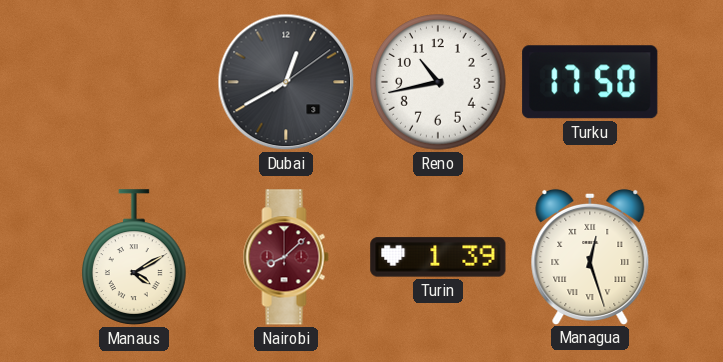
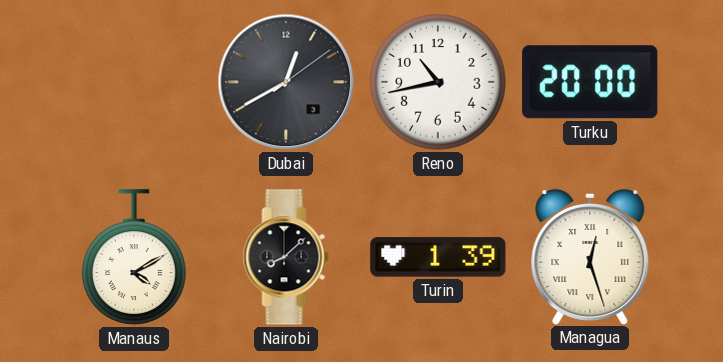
Turku: 17:50 -> 20:00 (590, 82)
Nairobi dial: burgundy -> black (286, 257)
